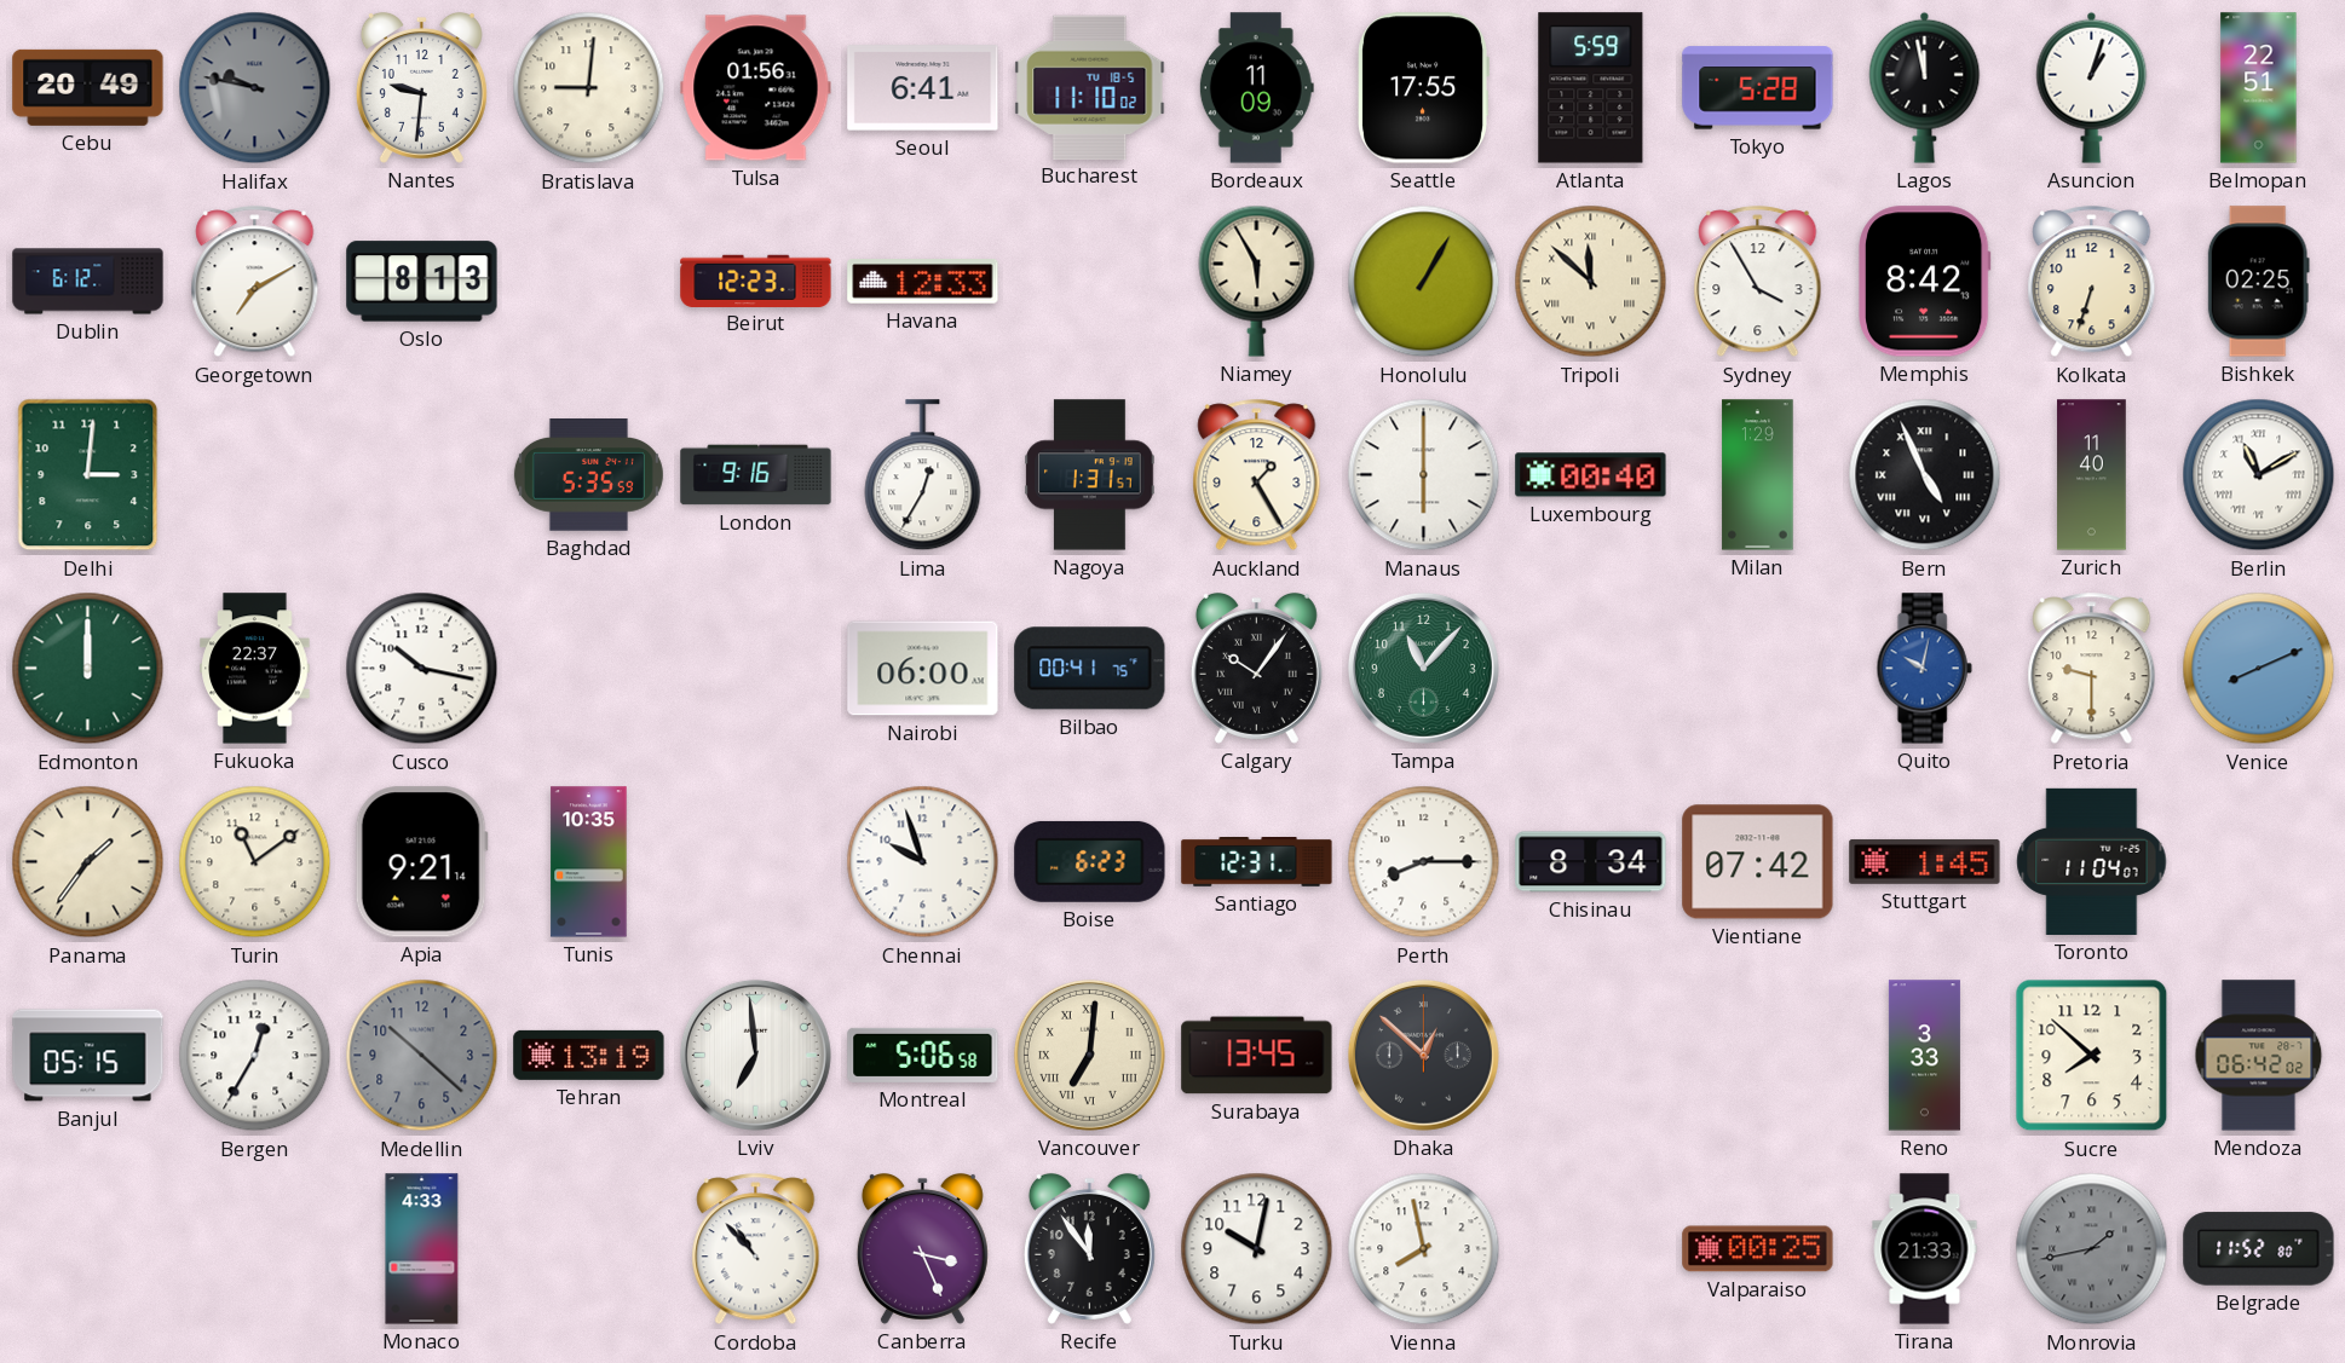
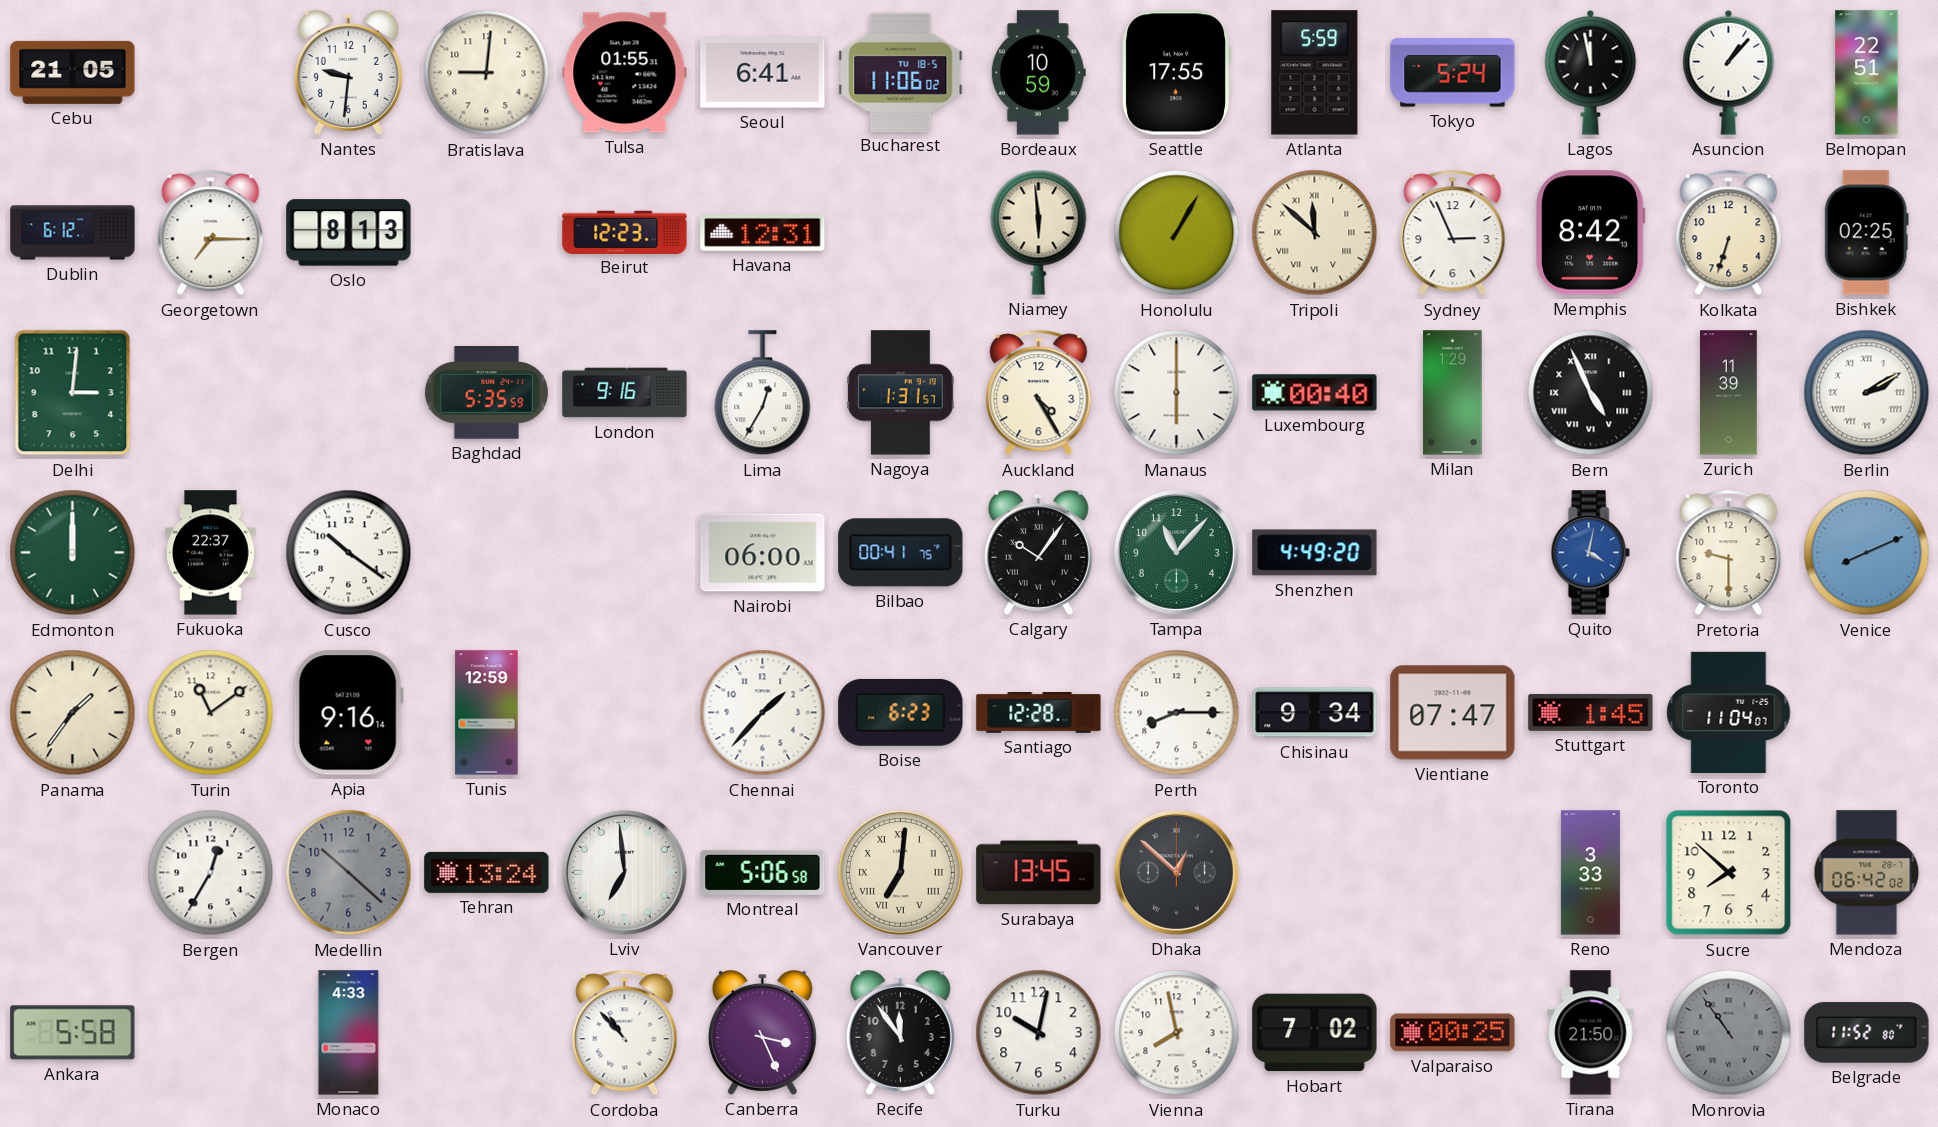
Cebu: 20:49 -> 21:05 (73, 72)
Halifax: 9:47 -> none (255, 88)
Tulsa: 01:56 -> 01:55 (625, 73)
Bucharest: 11:10 -> 11:06 (901, 72)
Bordeaux: 11:09 -> 10:59 (1038, 73)
Tokyo: 5:28 -> 5:24 (1453, 73)
Asuncion: 1:03 -> 1:07 (1729, 72)
Georgetown: 7:10 -> 7:15 (211, 233)
Havana: 12:33 -> 12:31 (763, 233)
Niamey: 5:55 -> 5:59 (1039, 232)
Sydney: 3:55 -> 2:56 (1453, 233)
Auckland: 1:25 -> 4:25 (1039, 393)
Zurich: 11:40 -> 11:39 (1729, 393)
Berlin: 11:10 -> 2:10 (1867, 393)
Cusco: 10:17 -> 10:21 (349, 553)
Shenzhen: none -> 4:49 (1315, 553)
Quito: 10:02 -> 4:02 (1590, 553)
Apia: 9:21 -> 9:16 (348, 713)
Tunis: 10:35 -> 12:59 (487, 713)
Chennai: 9:57 -> 1:37 (763, 713)
Santiago: 12:31 -> 12:28 (1039, 713)
Chisinau: 8:34 -> 9:34 (1315, 713)
Vientiane: 07:42 -> 07:47 (1453, 713)
Banjul: 05:15 -> none (88, 1056)
Tehran: 13:19 -> 13:24 (487, 872)
Ankara: none -> 5:58 (73, 1033)
Hobart: none -> 7:02 (1315, 1033)
Tirana: 21:33 -> 21:50 (1591, 1033)
Monrovia: 1:43 -> 10:54 (1729, 1033)
